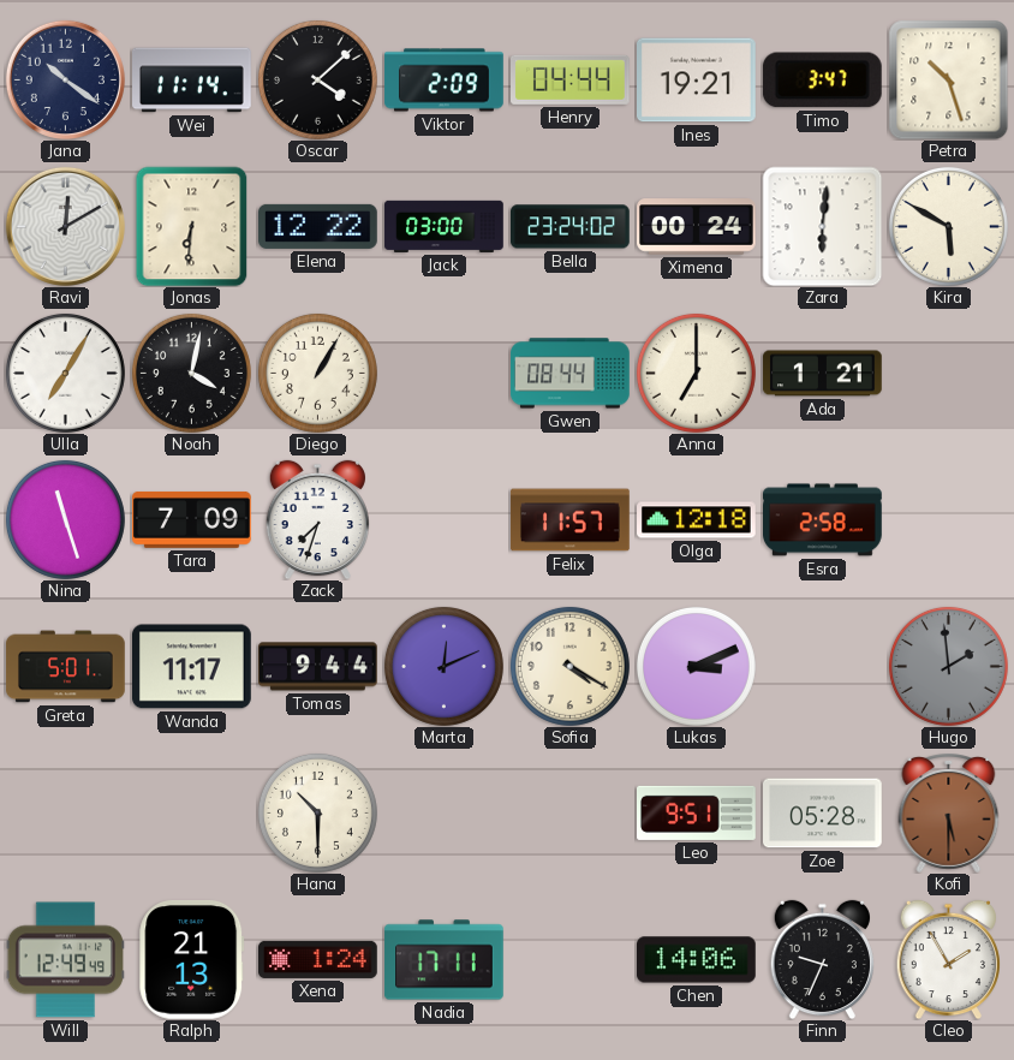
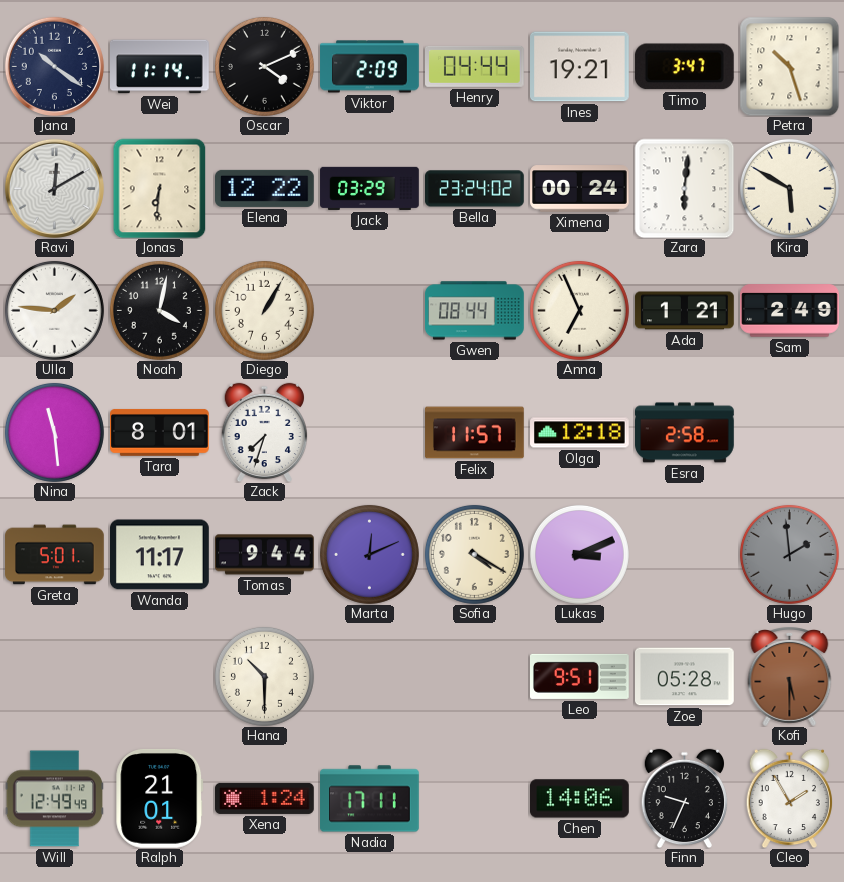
Oscar: 4:08 -> 4:11 (264, 66)
Jack: 03:00 -> 03:29 (370, 188)
Ulla: 7:05 -> 1:46 (54, 310)
Anna: 7:00 -> 6:56 (579, 310)
Sam: none -> 2:49 (790, 311)
Nina: 11:27 -> 11:29 (54, 432)
Tara: 7:09 -> 8:01 (160, 433)
Ralph: 21:13 -> 21:01 (160, 798)
